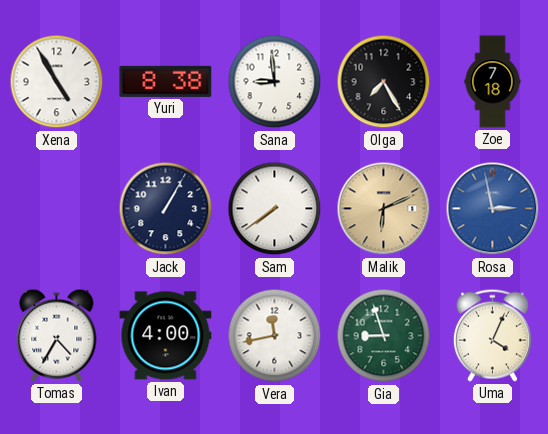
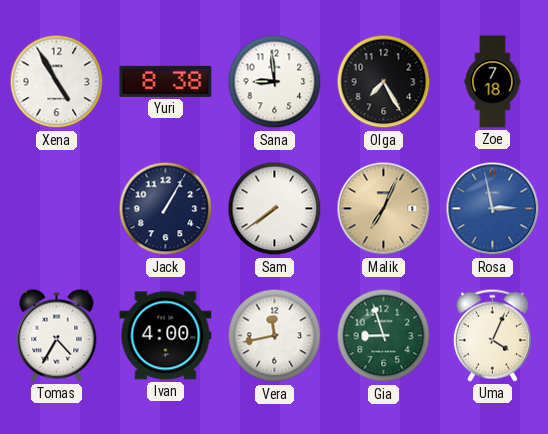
Malik: 6:11 -> 7:04 (384, 209)
